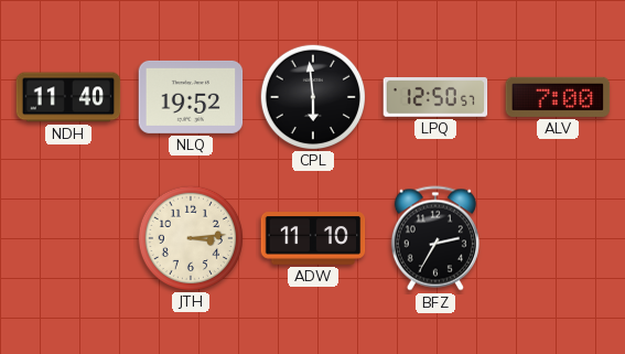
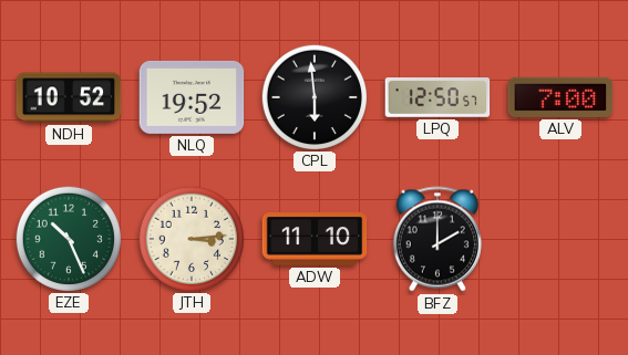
NDH: 11:40 -> 10:52 (69, 97)
EZE: none -> 10:26 (68, 238)
BFZ: 2:35 -> 2:00 (437, 239)
